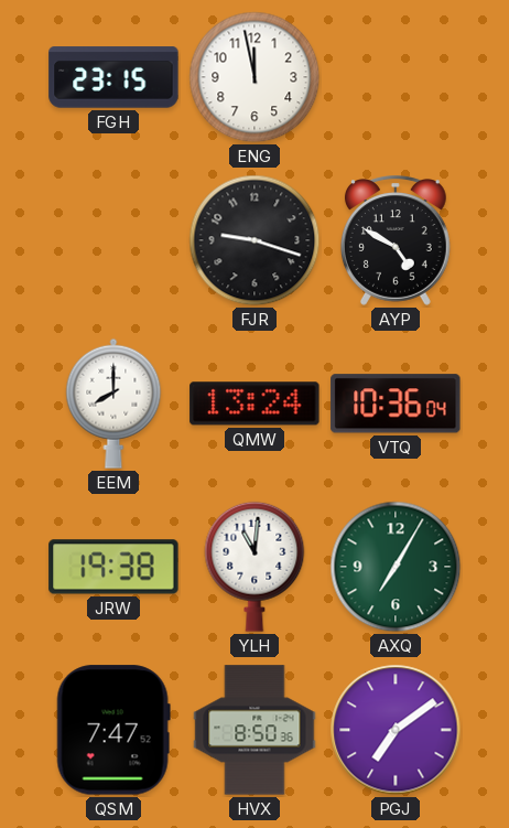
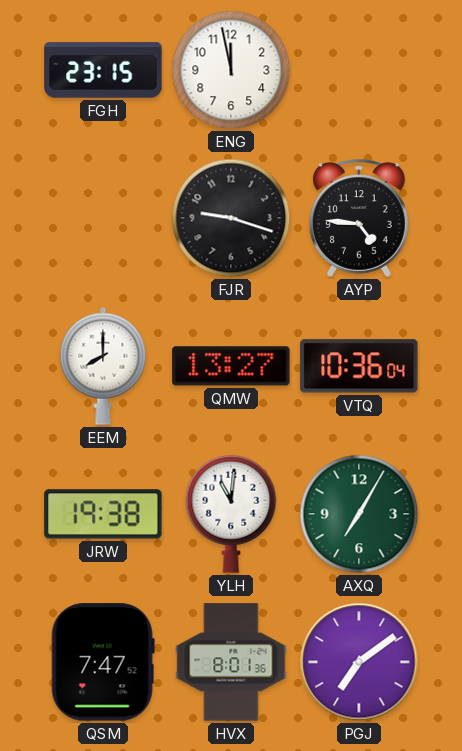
AYP: 4:50 -> 4:46 (359, 218)
QMW: 13:24 -> 13:27 (231, 366)
HVX: 8:50 -> 8:01 (231, 662)
